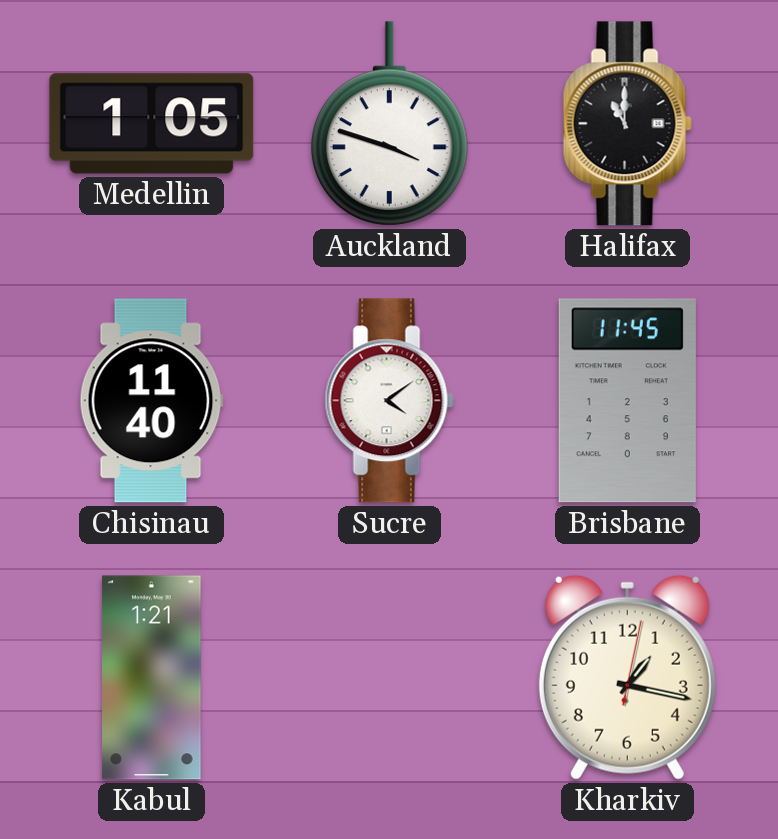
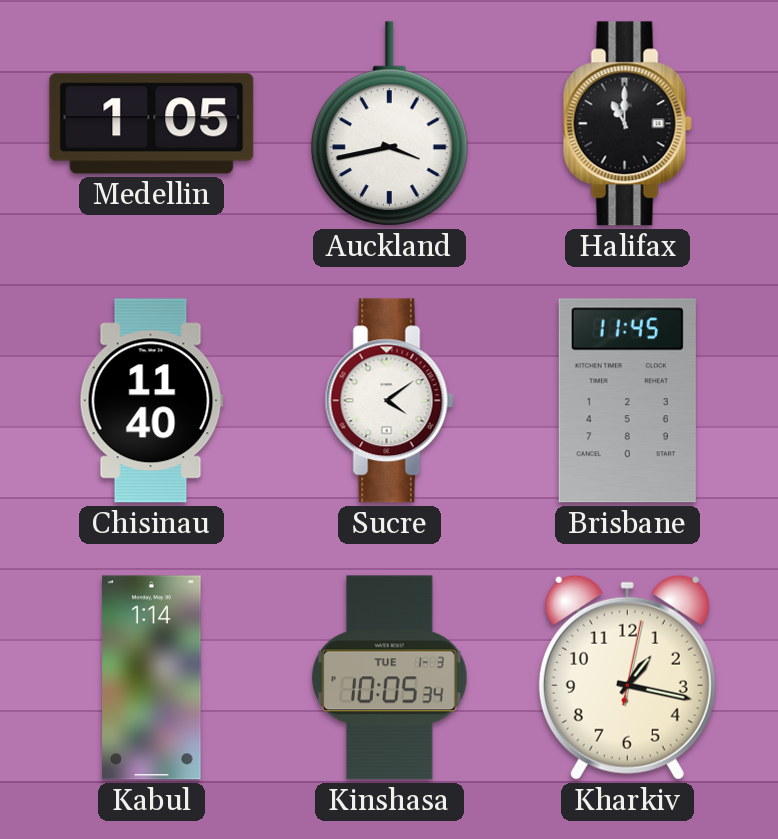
Auckland: 3:48 -> 3:43 (389, 124)
Kabul: 1:21 -> 1:14 (152, 678)
Kinshasa: none -> 10:05 (390, 678)
